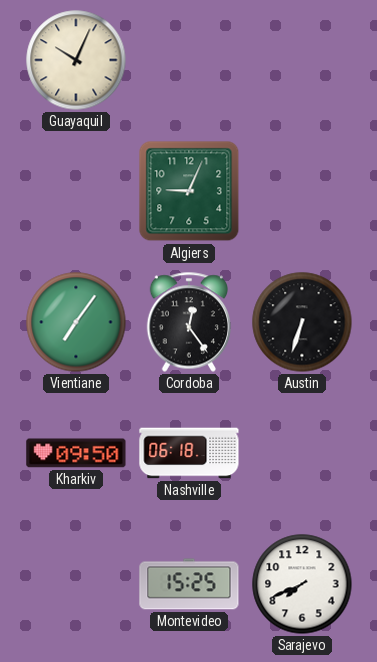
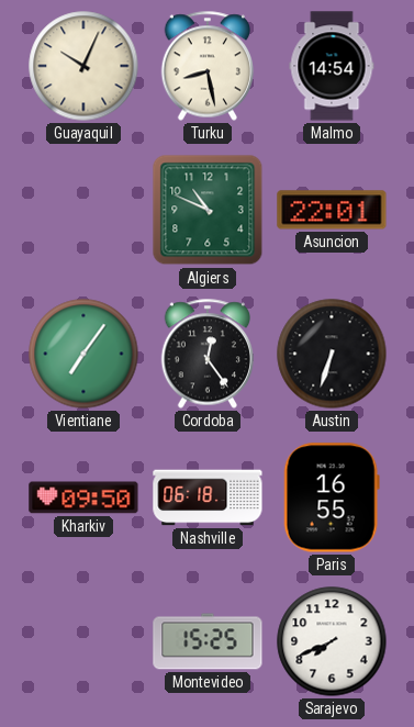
Turku: none -> 8:28 (208, 66)
Malmo: none -> 14:54 (332, 66)
Algiers: 9:04 -> 10:49 (208, 210)
Asuncion: none -> 22:01 (332, 210)
Paris: none -> 16:55 (332, 497)
